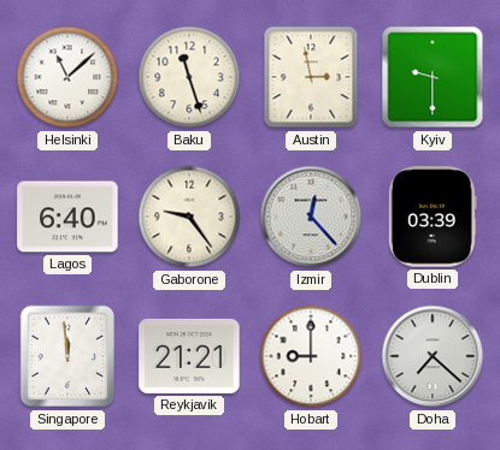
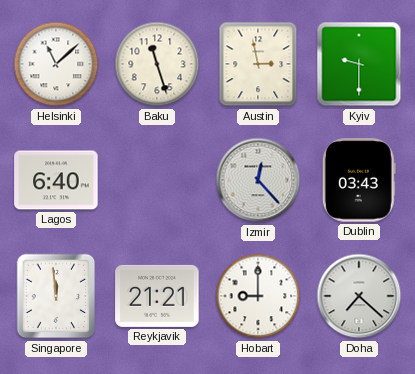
Gaborone: 9:24 -> none (189, 217)
Dublin: 03:39 -> 03:43 (359, 180)
